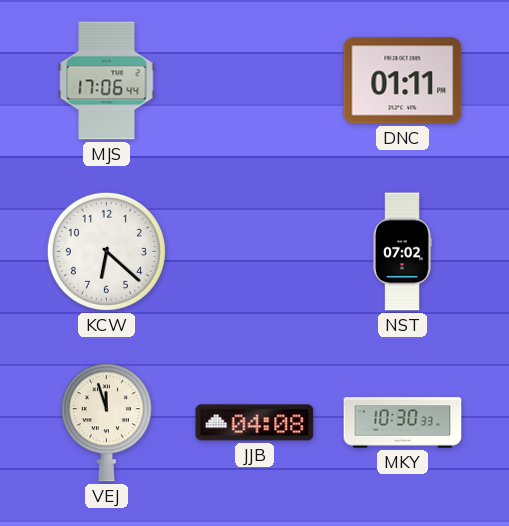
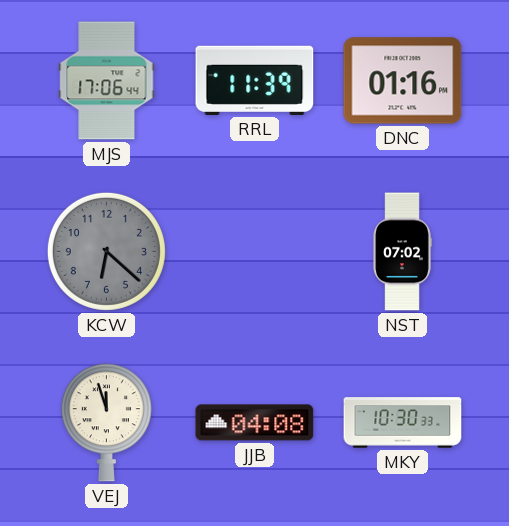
RRL: none -> 11:39 (255, 80)
DNC: 01:11 -> 01:16 (403, 81)
KCW dial: white -> grey (106, 251)
